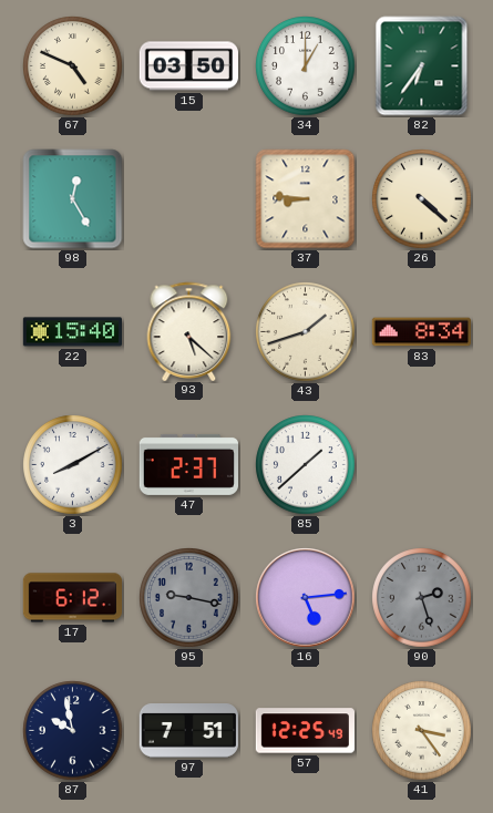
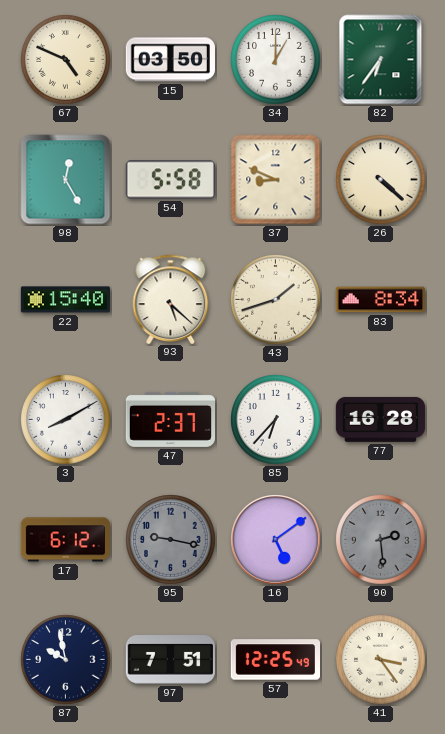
54: none -> 5:58 (170, 180)
37: 8:46 -> 8:49 (276, 180)
85: 1:38 -> 6:37 (276, 420)
77: none -> 16:28 (380, 419)
16: 5:14 -> 5:09 (276, 540)
90: 2:27 -> 2:29 (381, 540)
